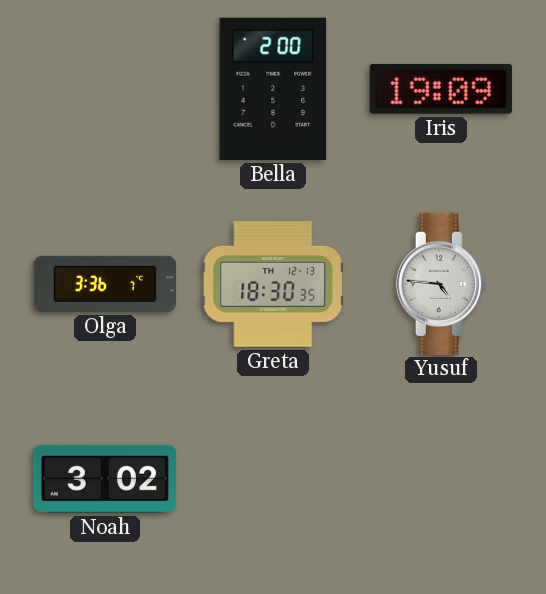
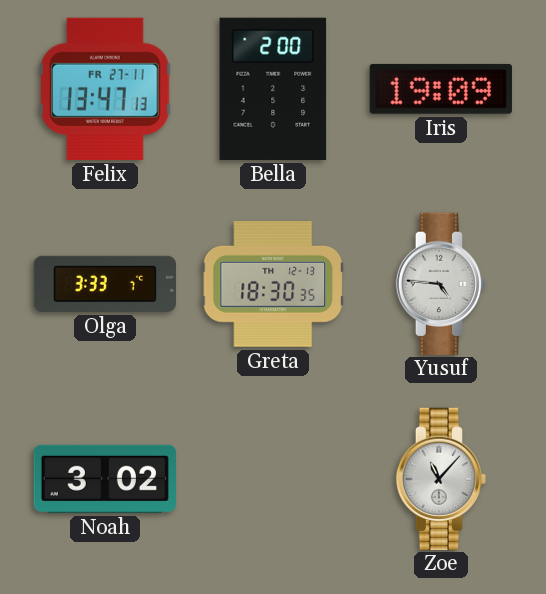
Felix: none -> 13:47 (105, 89)
Olga: 3:36 -> 3:33 (104, 284)
Zoe: none -> 11:07 (440, 478)
